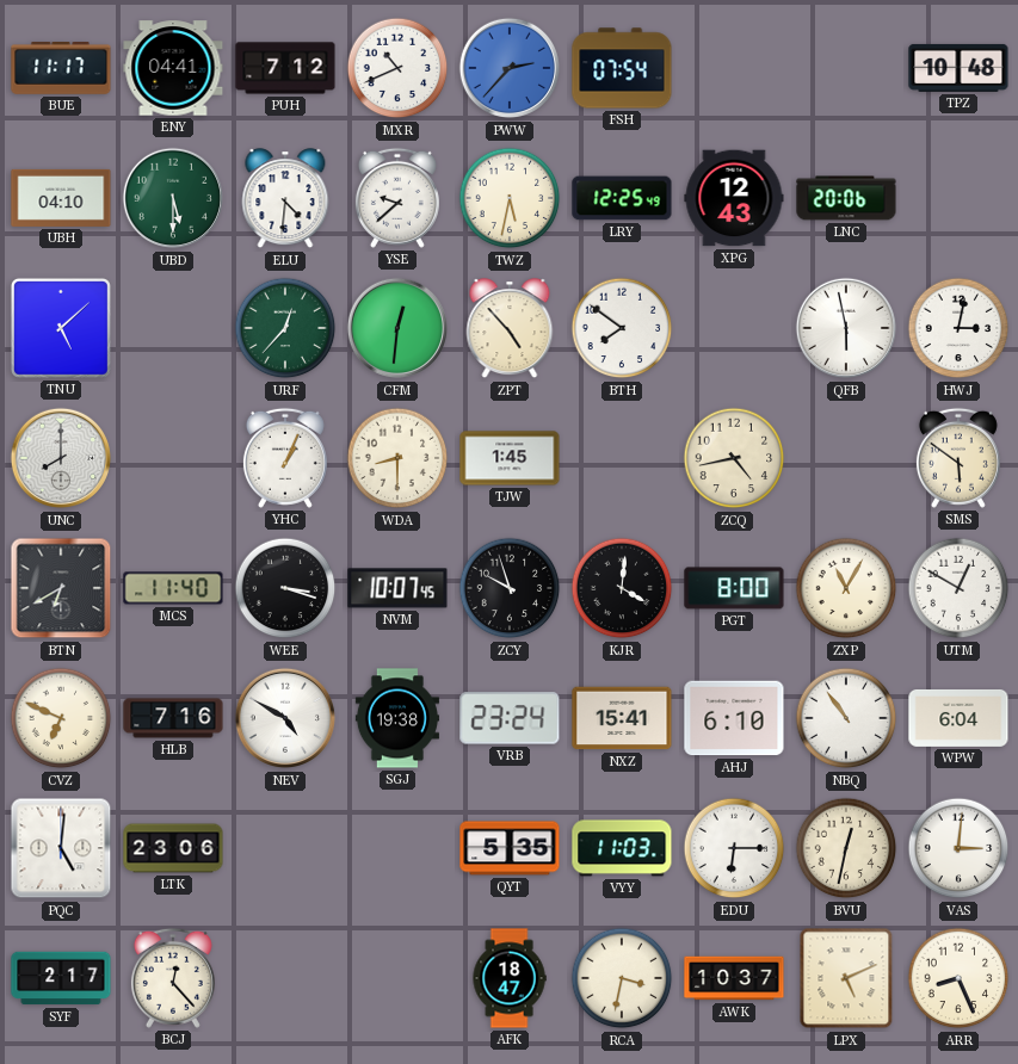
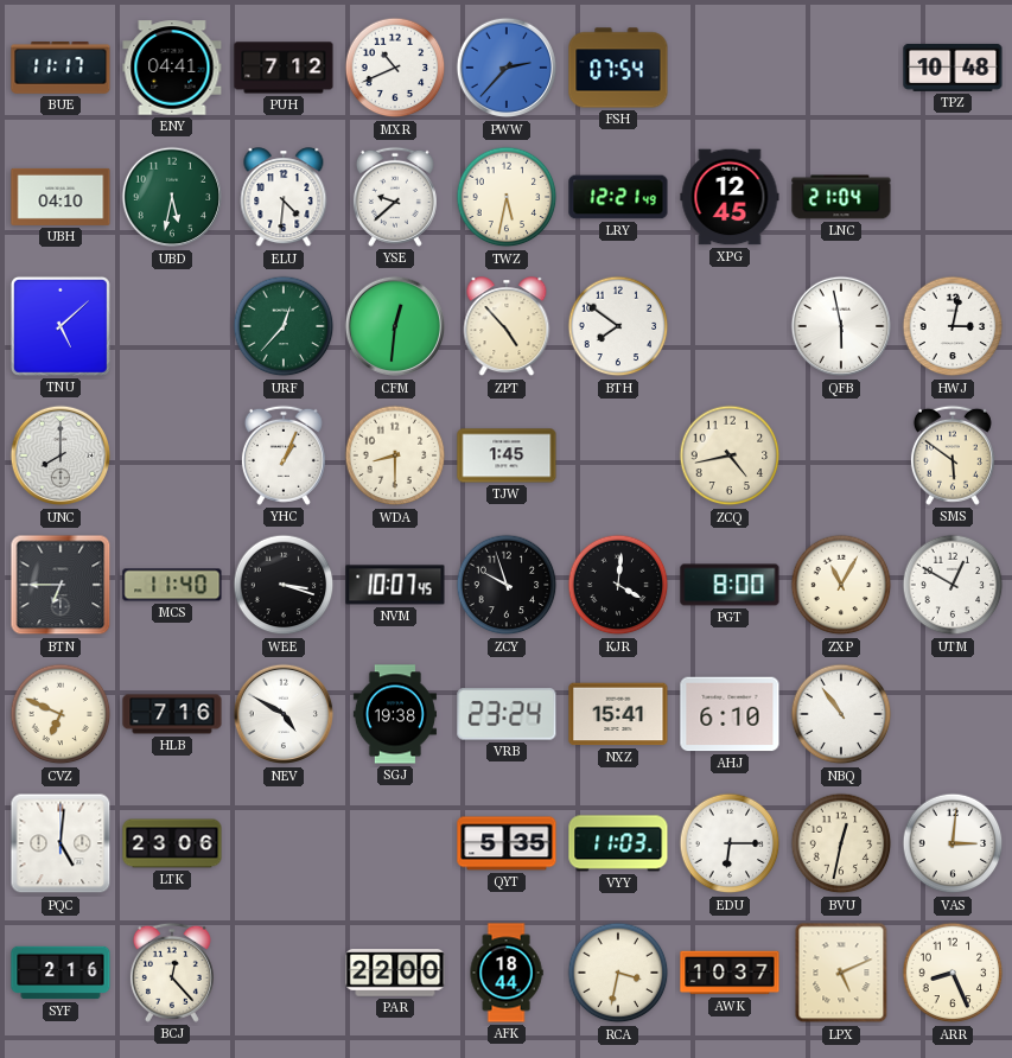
UBD: 5:30 -> 5:32 (172, 197)
LRY: 12:25 -> 12:21 (618, 197)
XPG: 12:43 -> 12:45 (730, 197)
LNC: 20:06 -> 21:04 (841, 197)
BTN: 6:40 -> 6:45 (61, 585)
WPW: 6:04 -> none (958, 718)
SYF: 2:17 -> 2:16 (61, 973)
PAR: none -> 22:00 (395, 974)
AFK: 18:47 -> 18:44 (507, 973)
